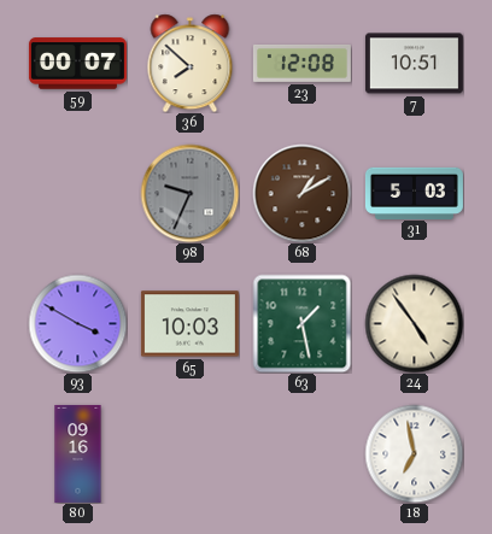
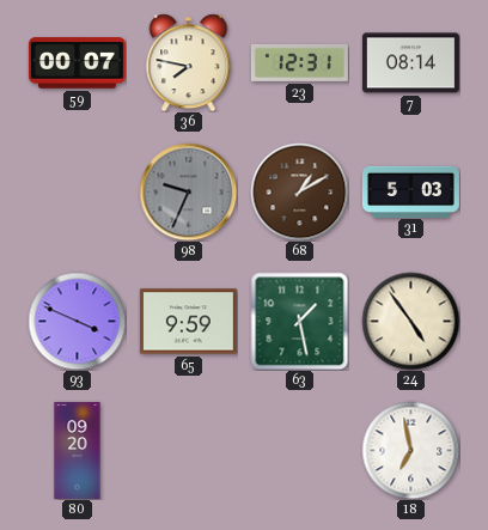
36: 7:52 -> 7:47 (189, 62)
23: 12:08 -> 12:31 (299, 62)
7: 10:51 -> 08:14 (410, 63)
93: 3:50 -> 3:49 (77, 321)
65: 10:03 -> 9:59 (188, 322)
80: 09:16 -> 09:20 (78, 450)
